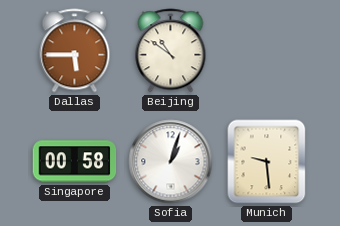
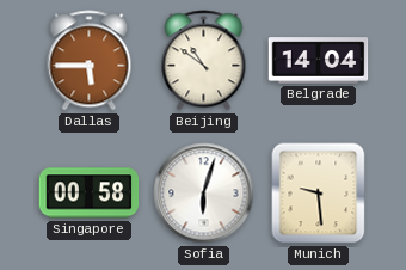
Belgrade: none -> 14:04 (319, 61)
Sofia: 1:03 -> 6:03 (204, 194)
